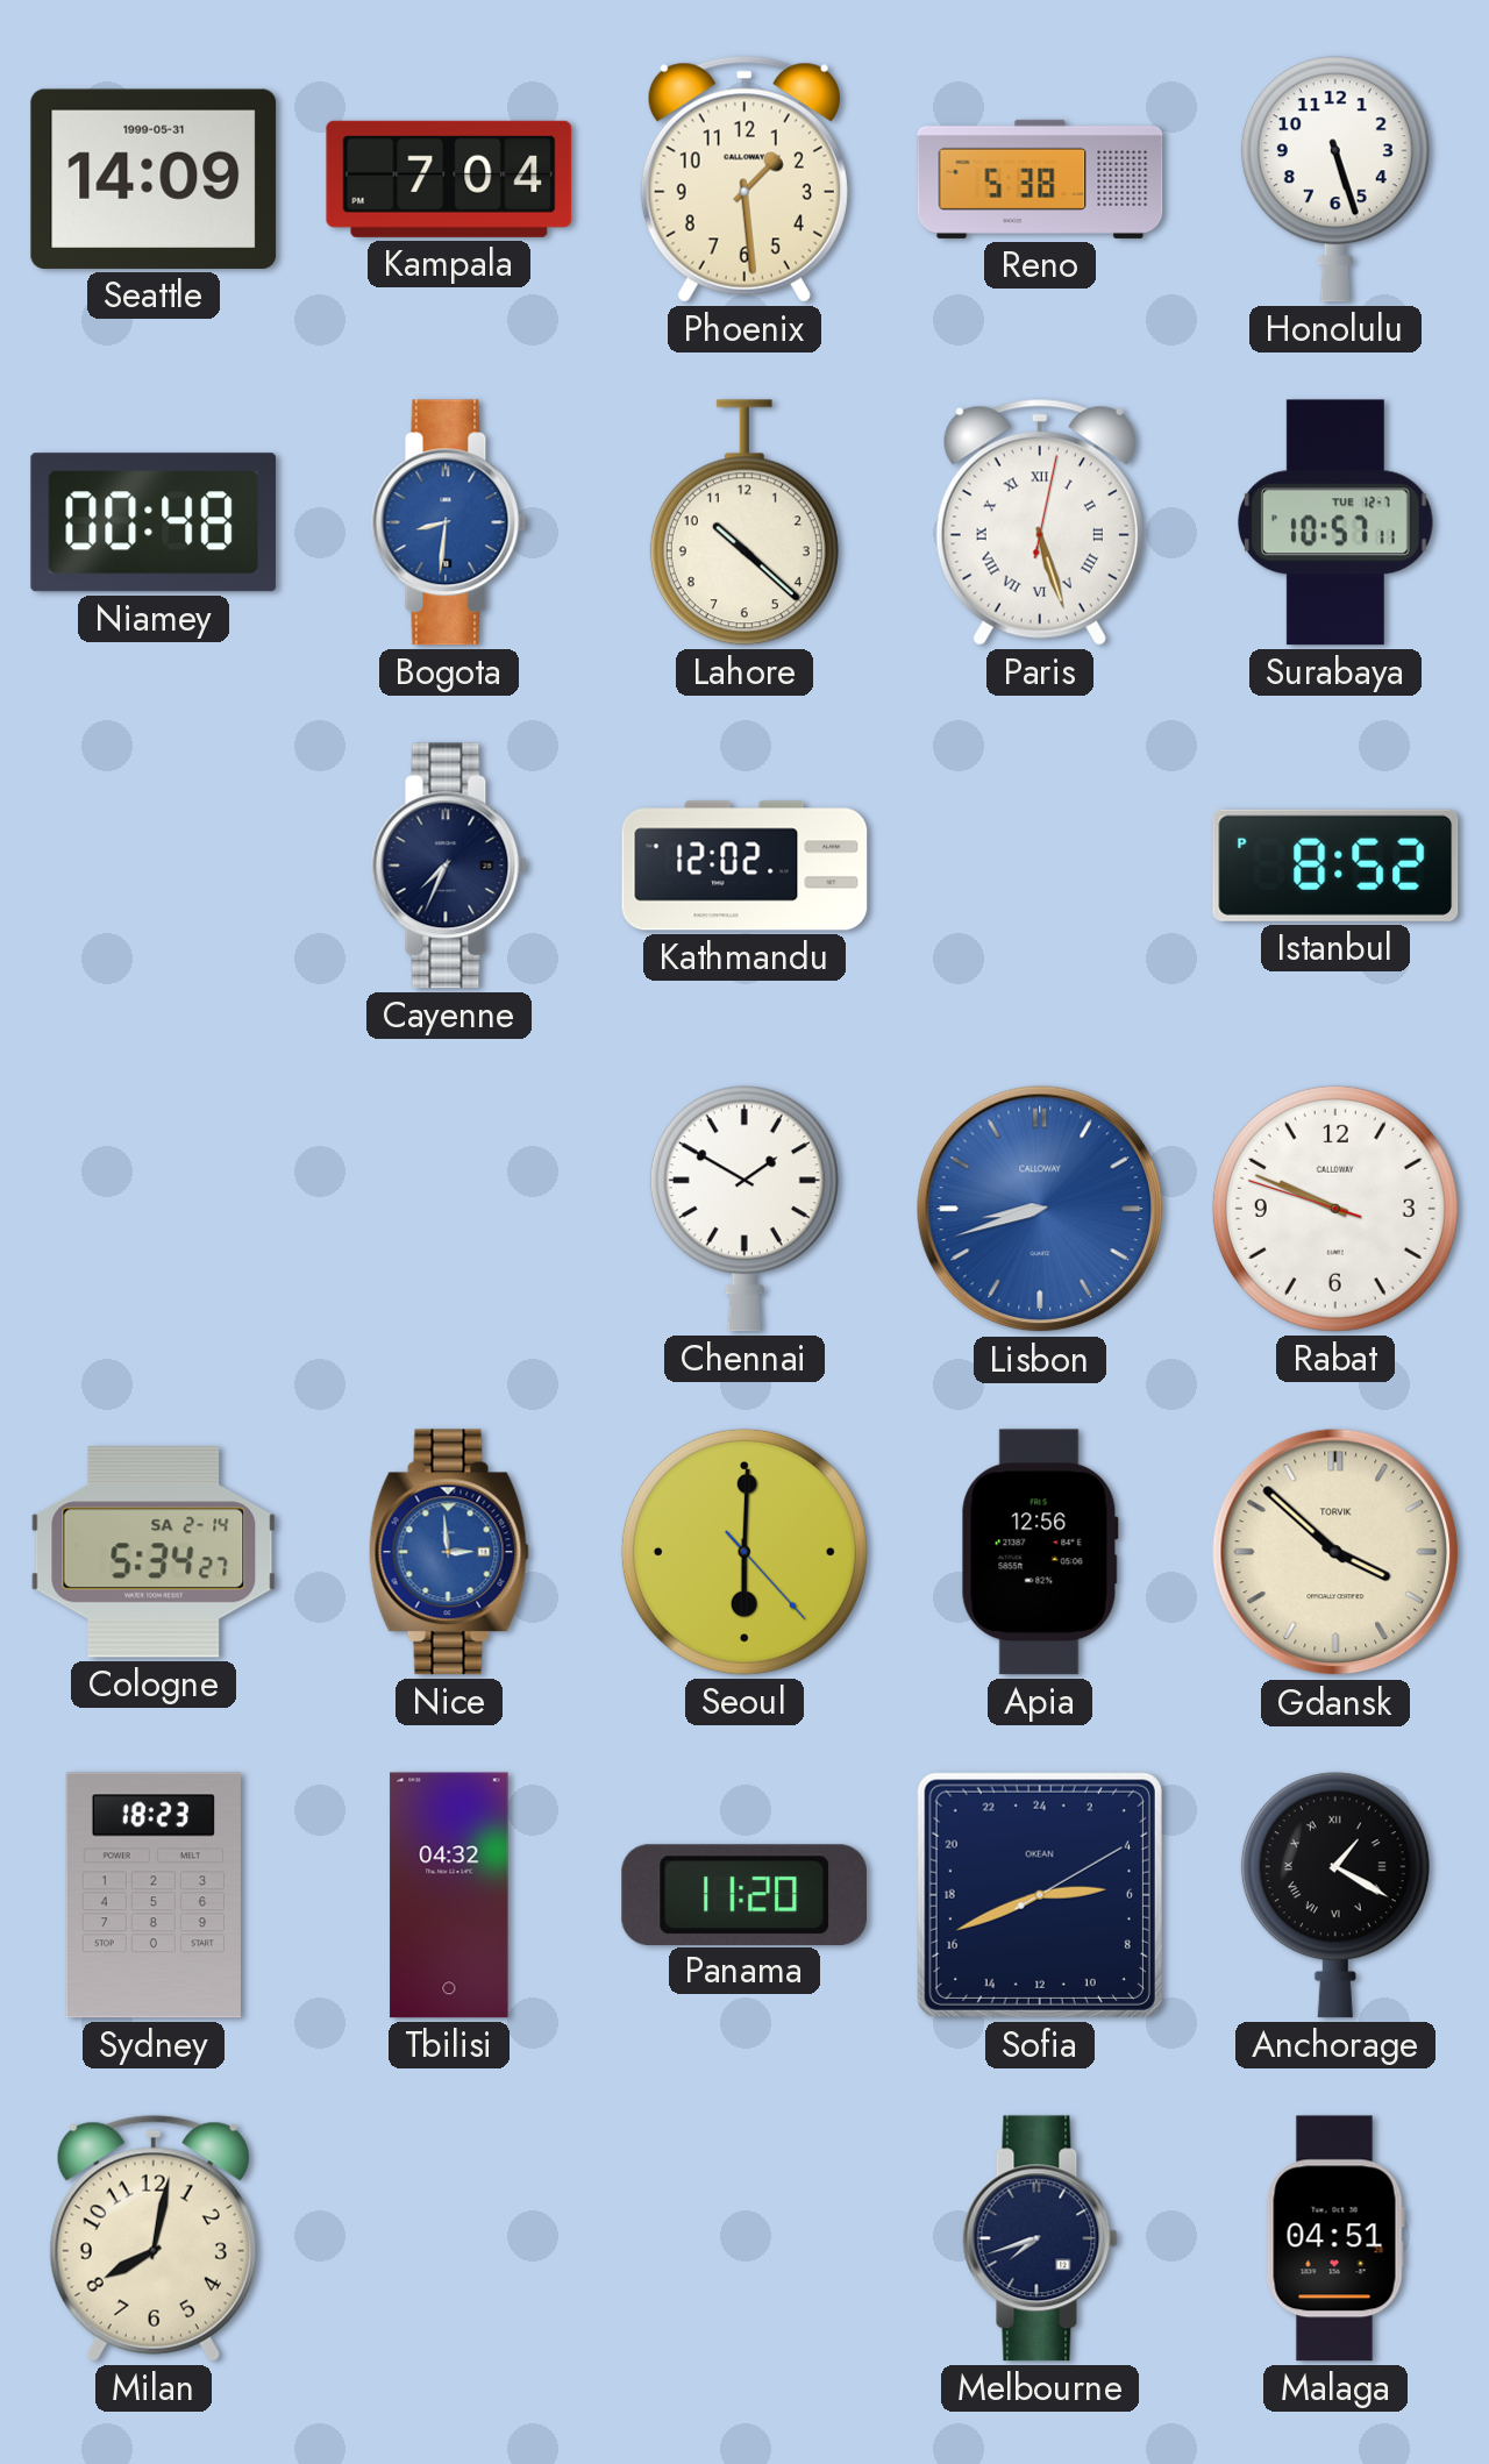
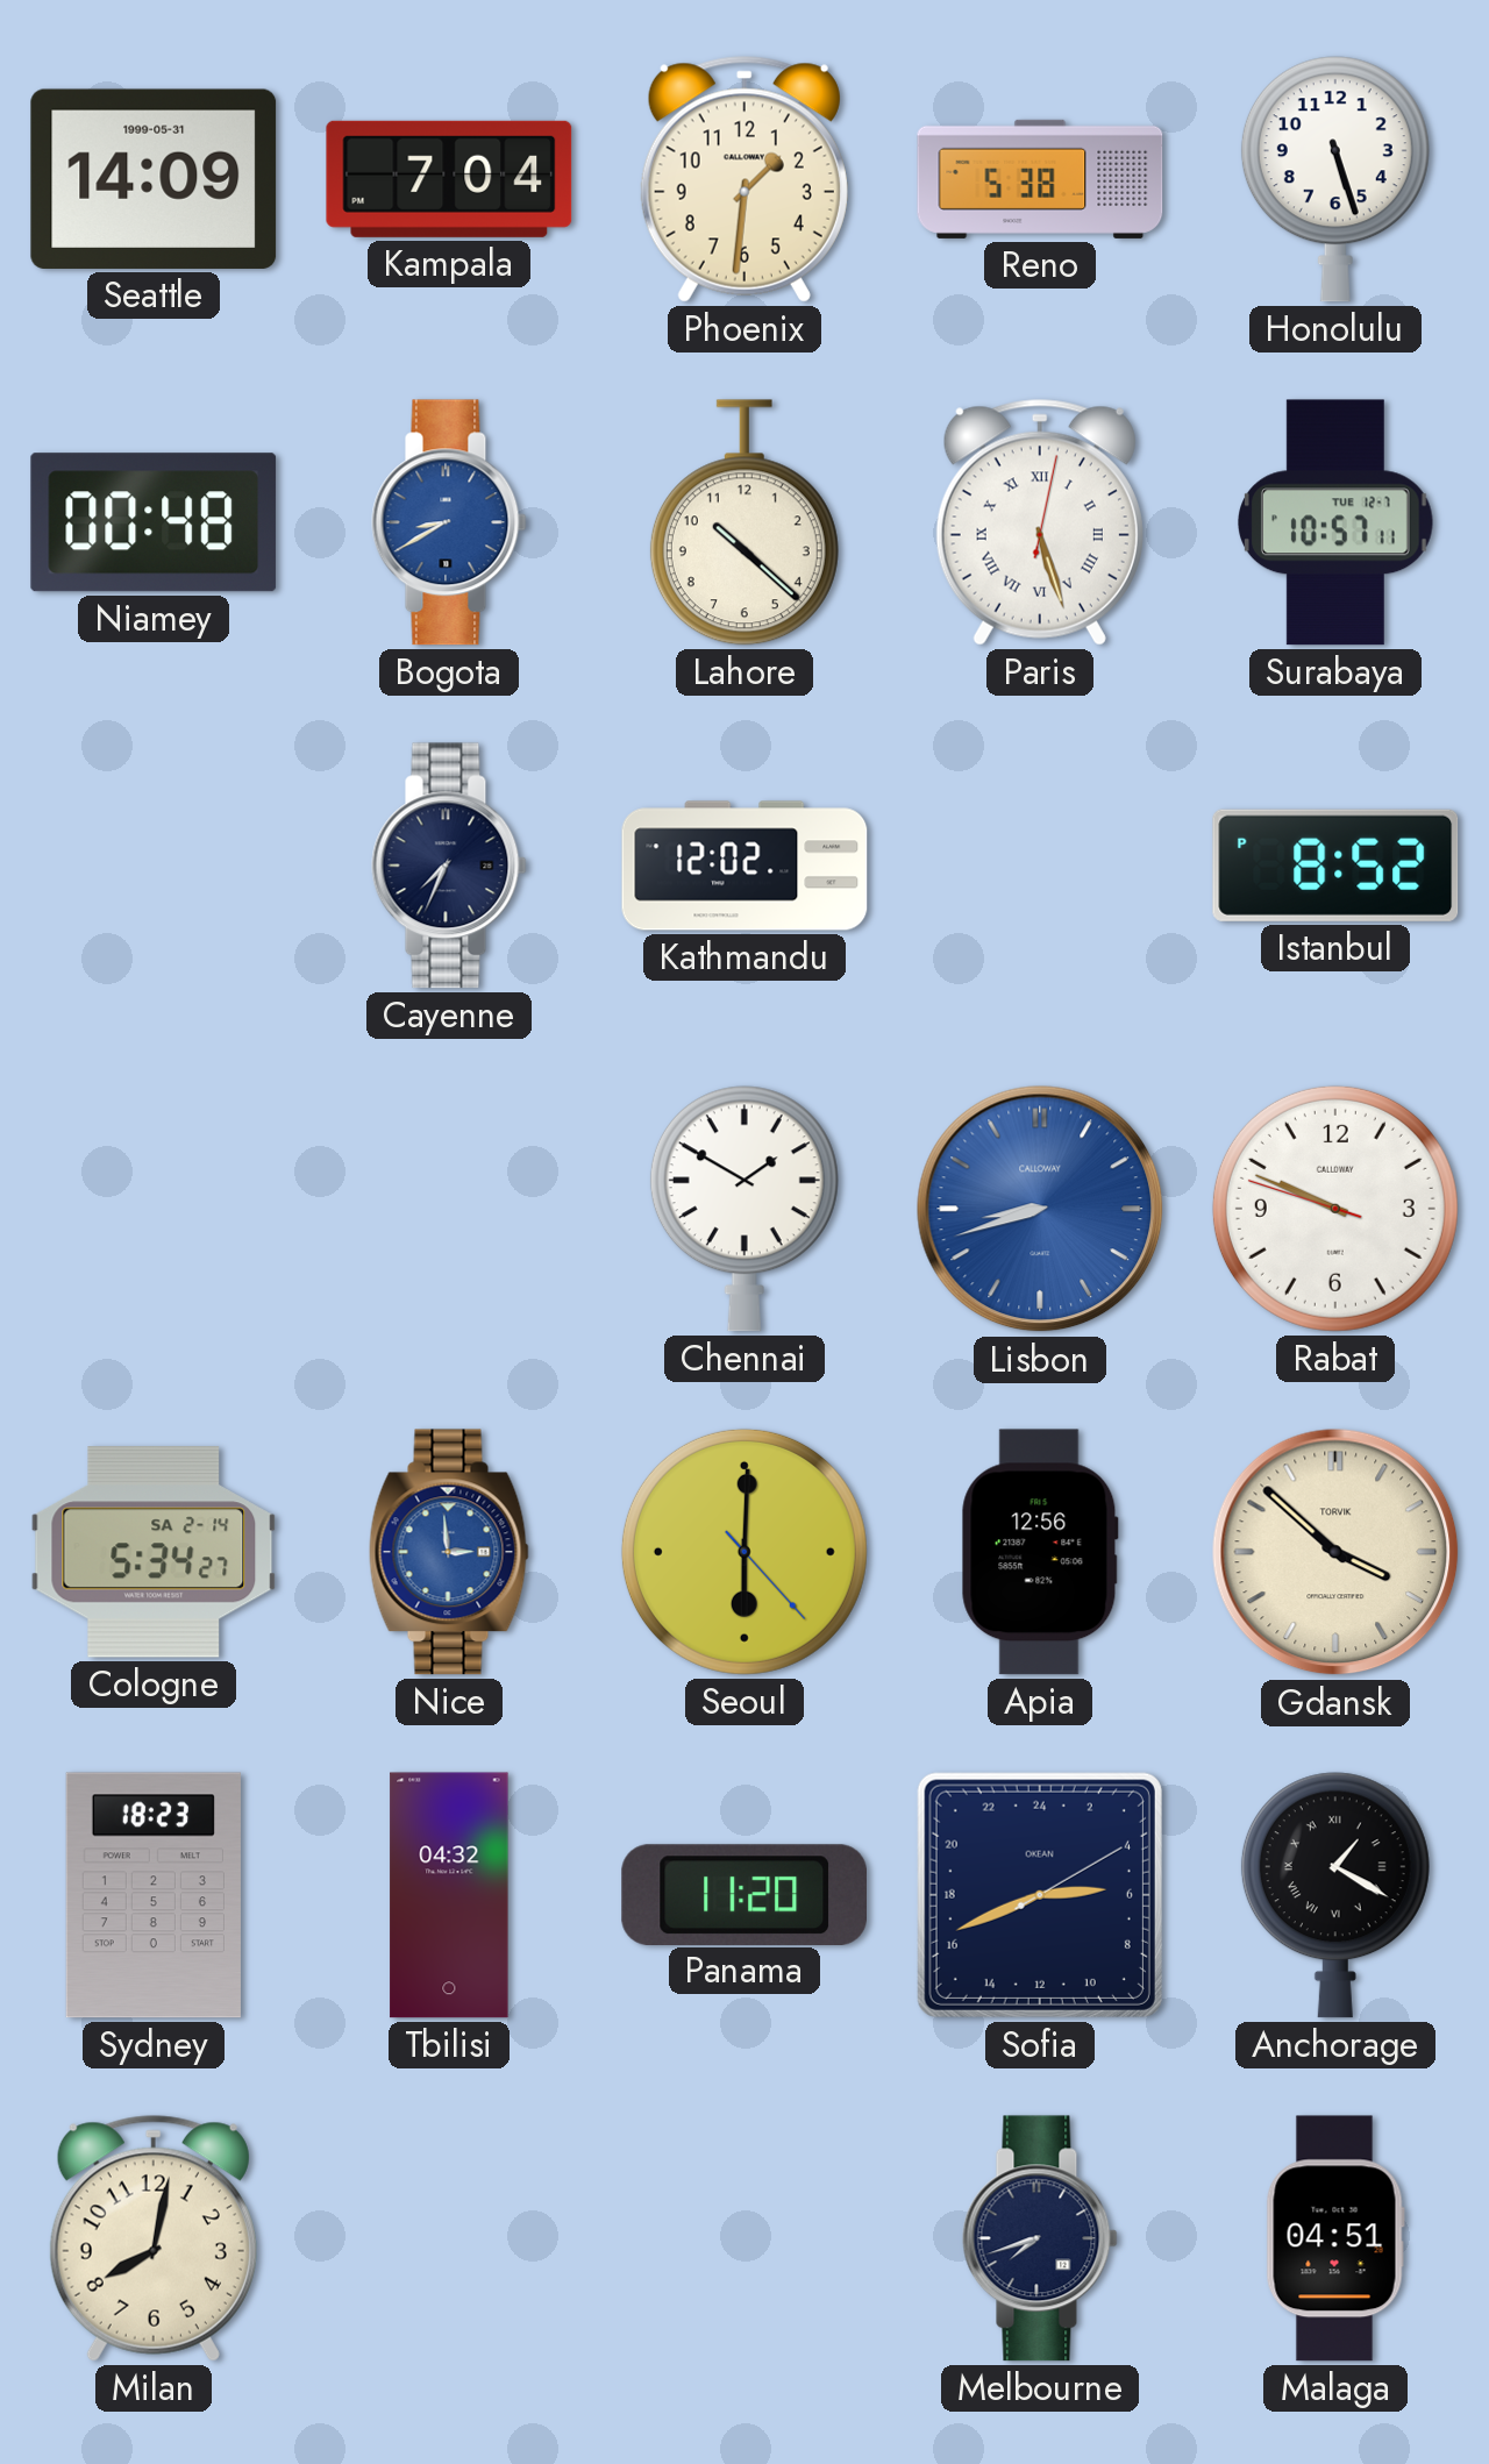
Phoenix: 1:29 -> 1:31 (744, 179)
Bogota: 8:31 -> 8:40 (449, 522)
